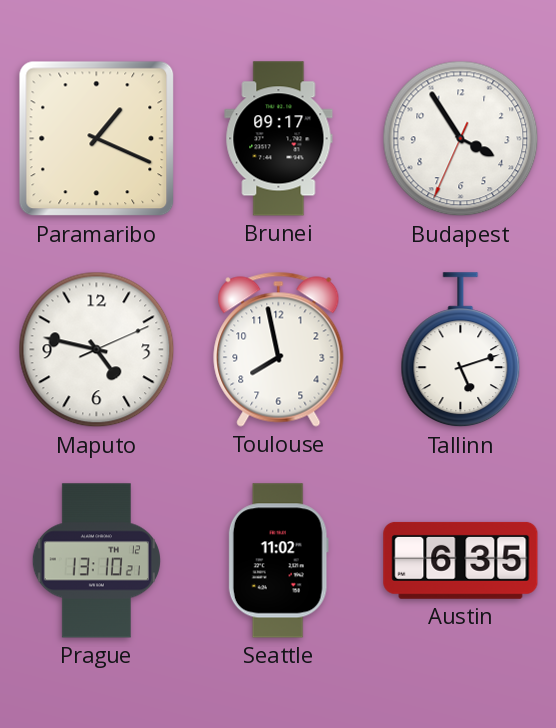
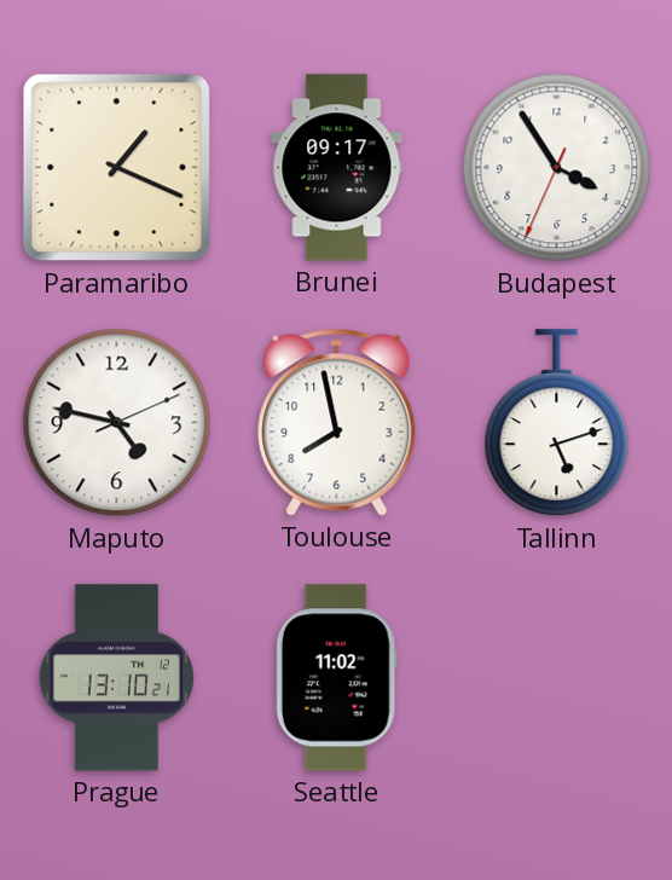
Austin: 6:35 -> none (461, 560)
